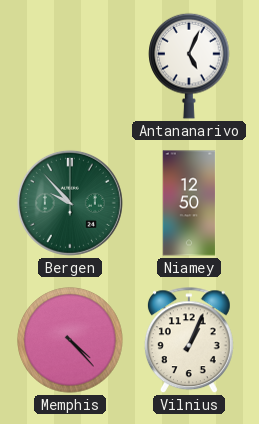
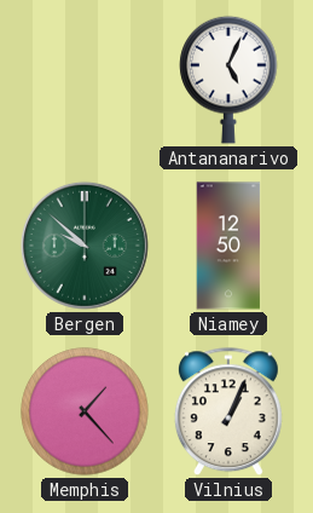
Bergen: 9:53 -> 9:52 (85, 246)
Memphis: 4:23 -> 1:23 (85, 411)
